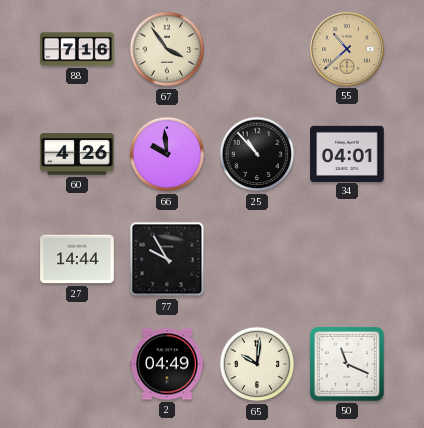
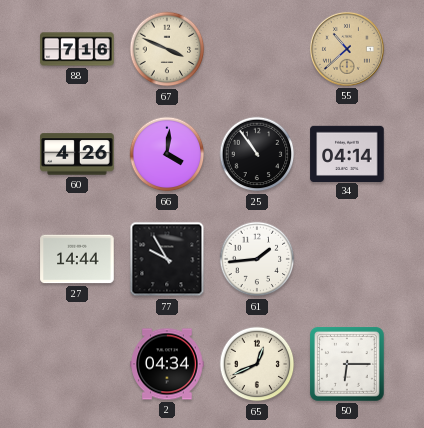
67: 3:54 -> 3:49 (167, 49)
66: 9:59 -> 4:01 (167, 154)
25: 10:53 -> 10:54 (257, 154)
34: 04:01 -> 04:14 (347, 153)
61: none -> 1:44 (257, 259)
2: 04:49 -> 04:34 (167, 364)
65: 10:01 -> 12:41 (257, 364)
50: 11:19 -> 6:15 (348, 365)
